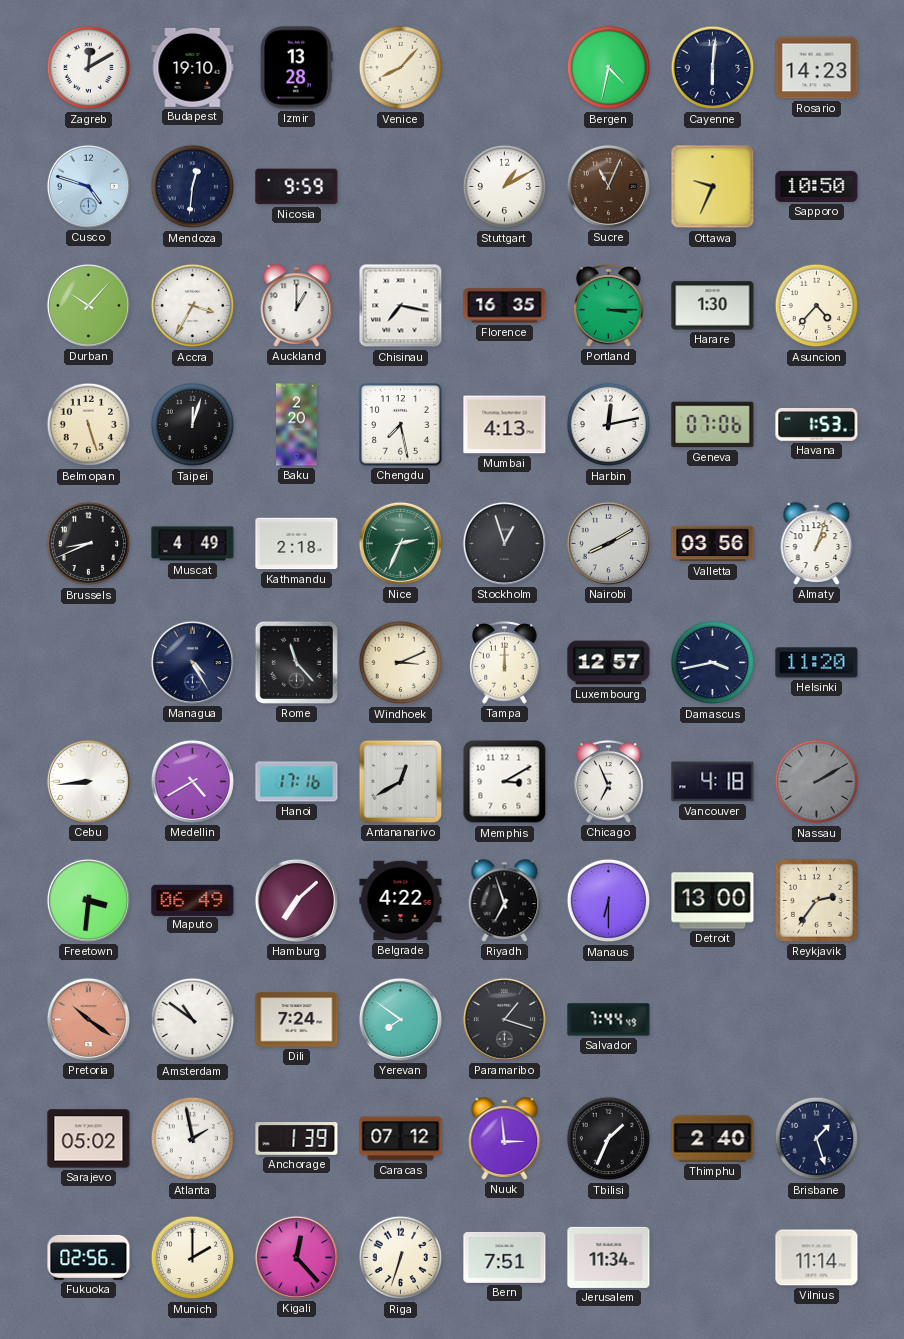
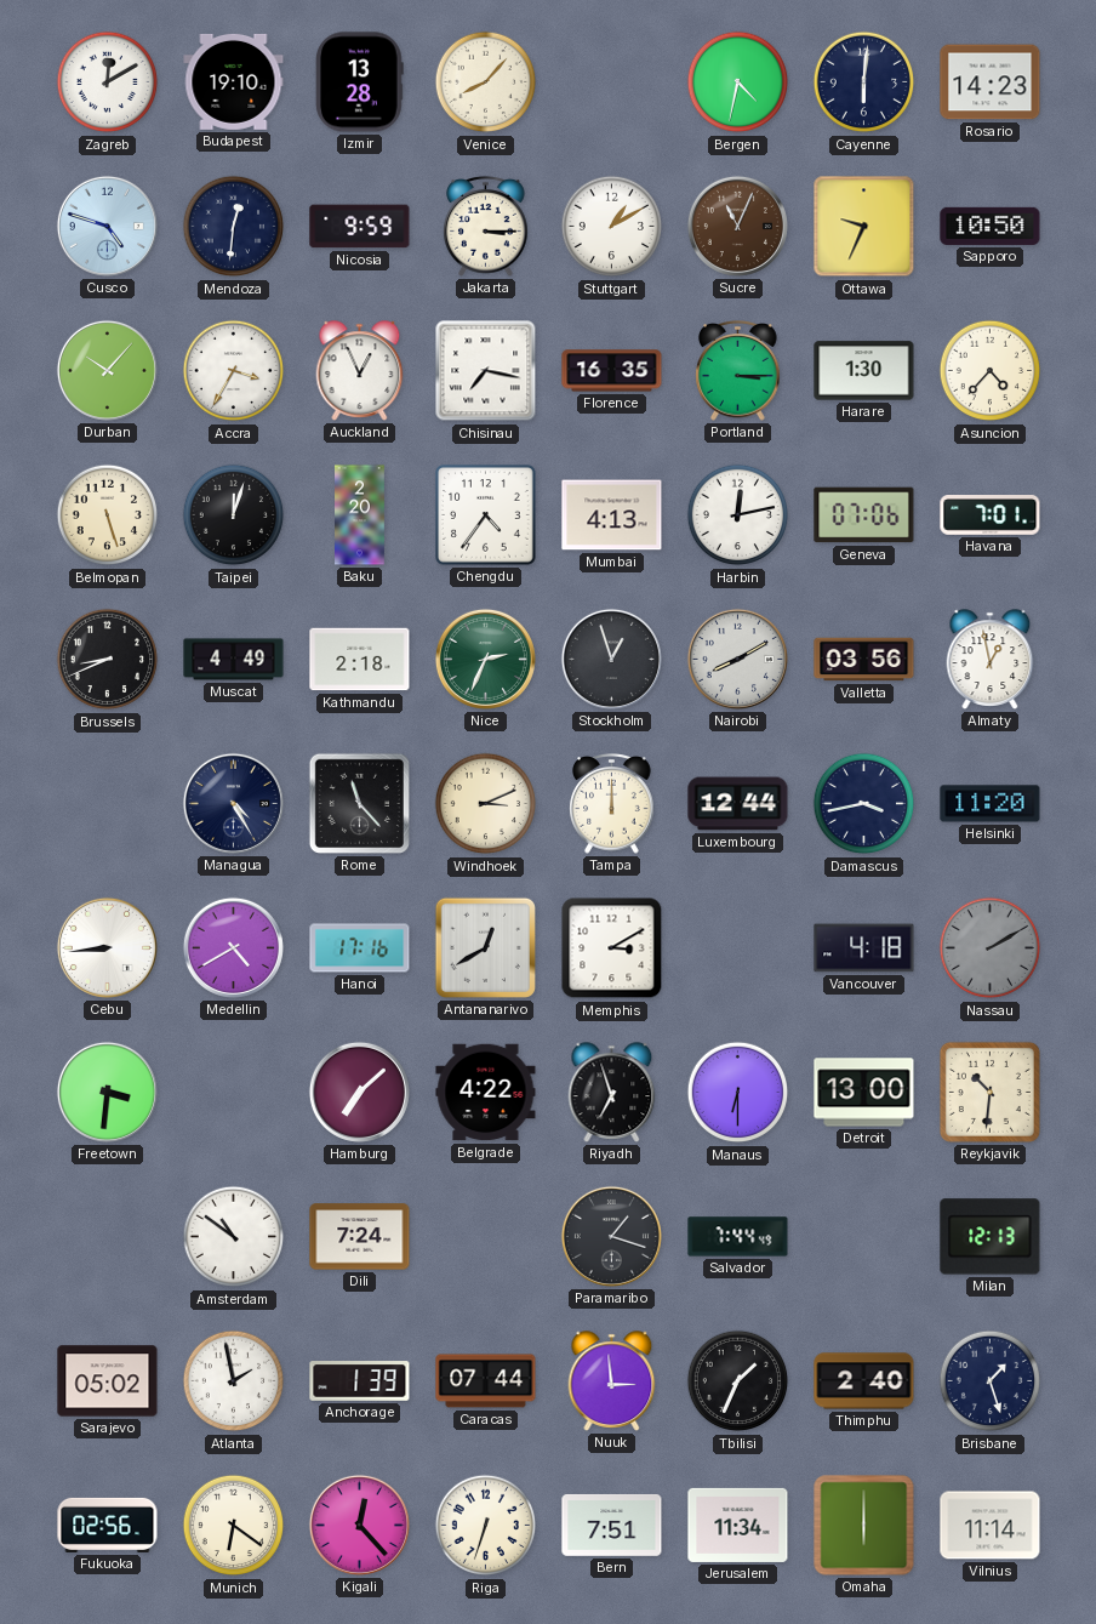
Jakarta: none -> 3:15 (486, 227)
Auckland: 1:00 -> 12:56 (360, 371)
Chengdu: 7:28 -> 4:36 (486, 515)
Havana: 1:53 -> 7:01 (991, 515)
Almaty: 1:03 -> 12:58 (991, 660)
Luxembourg: 12:57 -> 12:44 (738, 804)
Chicago: 6:56 -> none (609, 782)
Maputo: 06:49 -> none (193, 900)
Reykjavik: 2:36 -> 10:31 (989, 1092)
Pretoria: 10:21 -> none (88, 1019)
Yerevan: 7:51 -> none (400, 1019)
Milan: none -> 12:13 (991, 1237)
Caracas: 07:12 -> 07:44 (486, 1381)
Munich: 2:00 -> 6:21 (234, 1526)
Omaha: none -> 6:00 (864, 1526)
